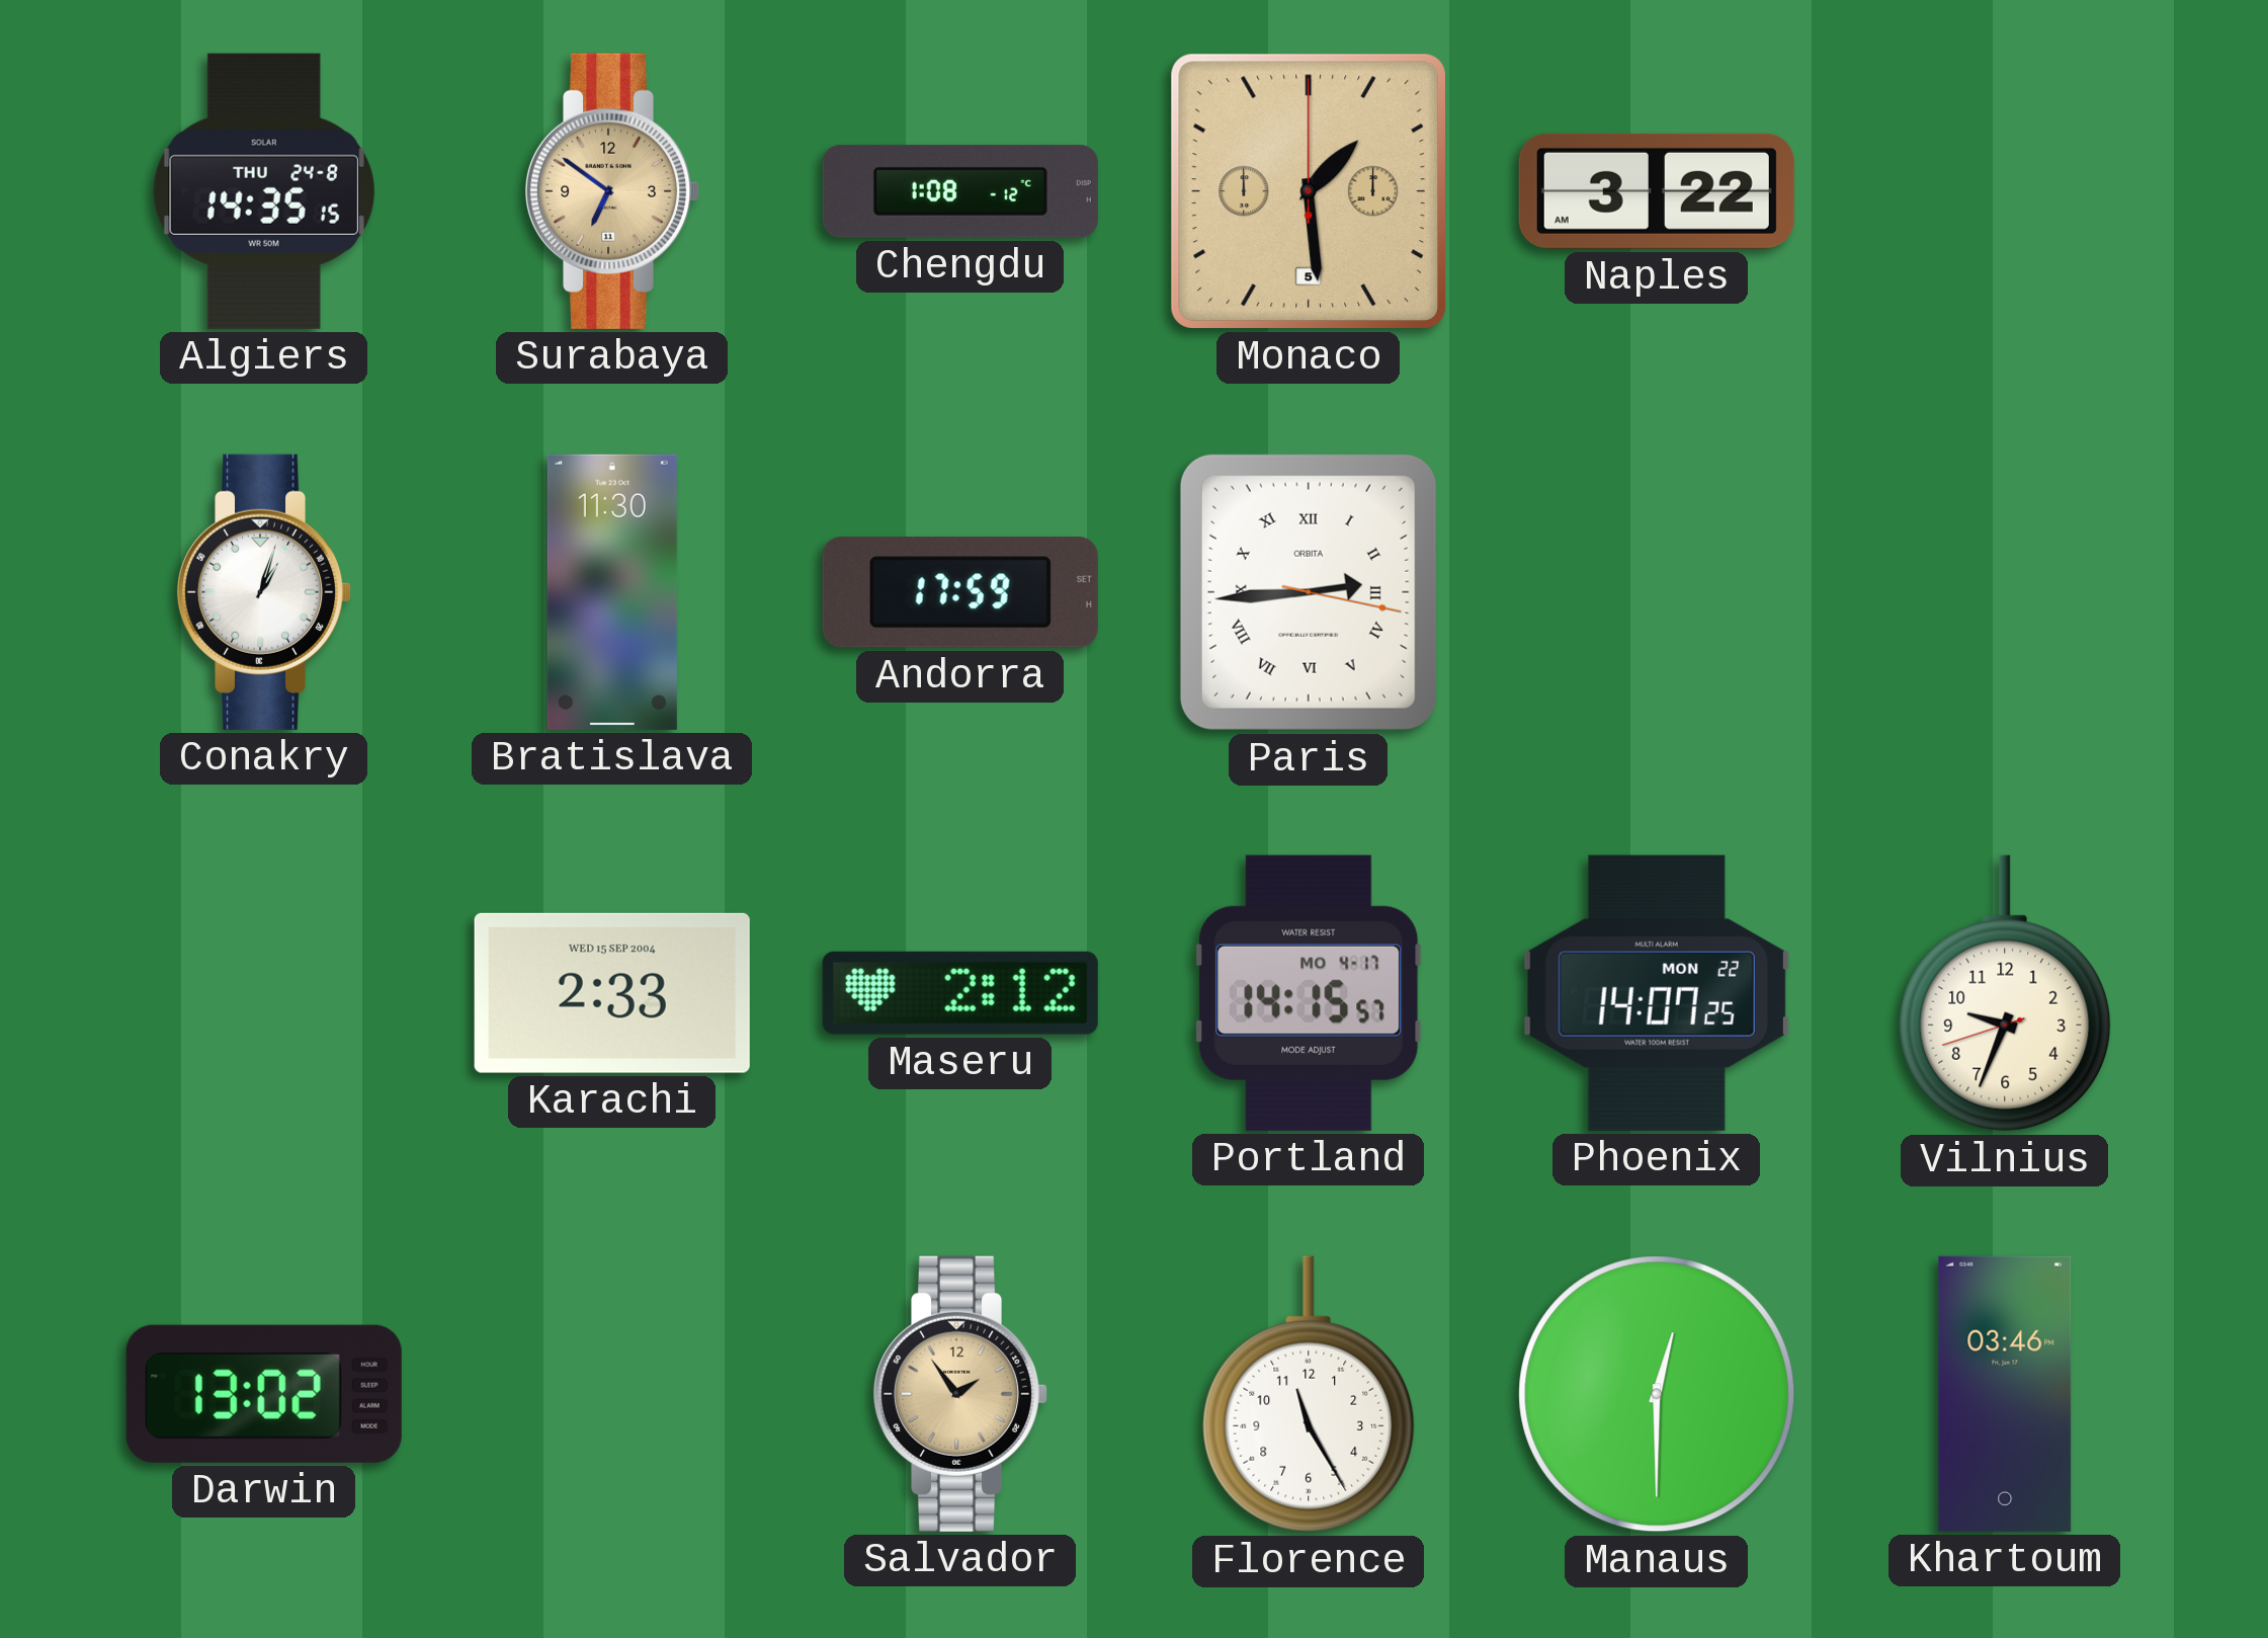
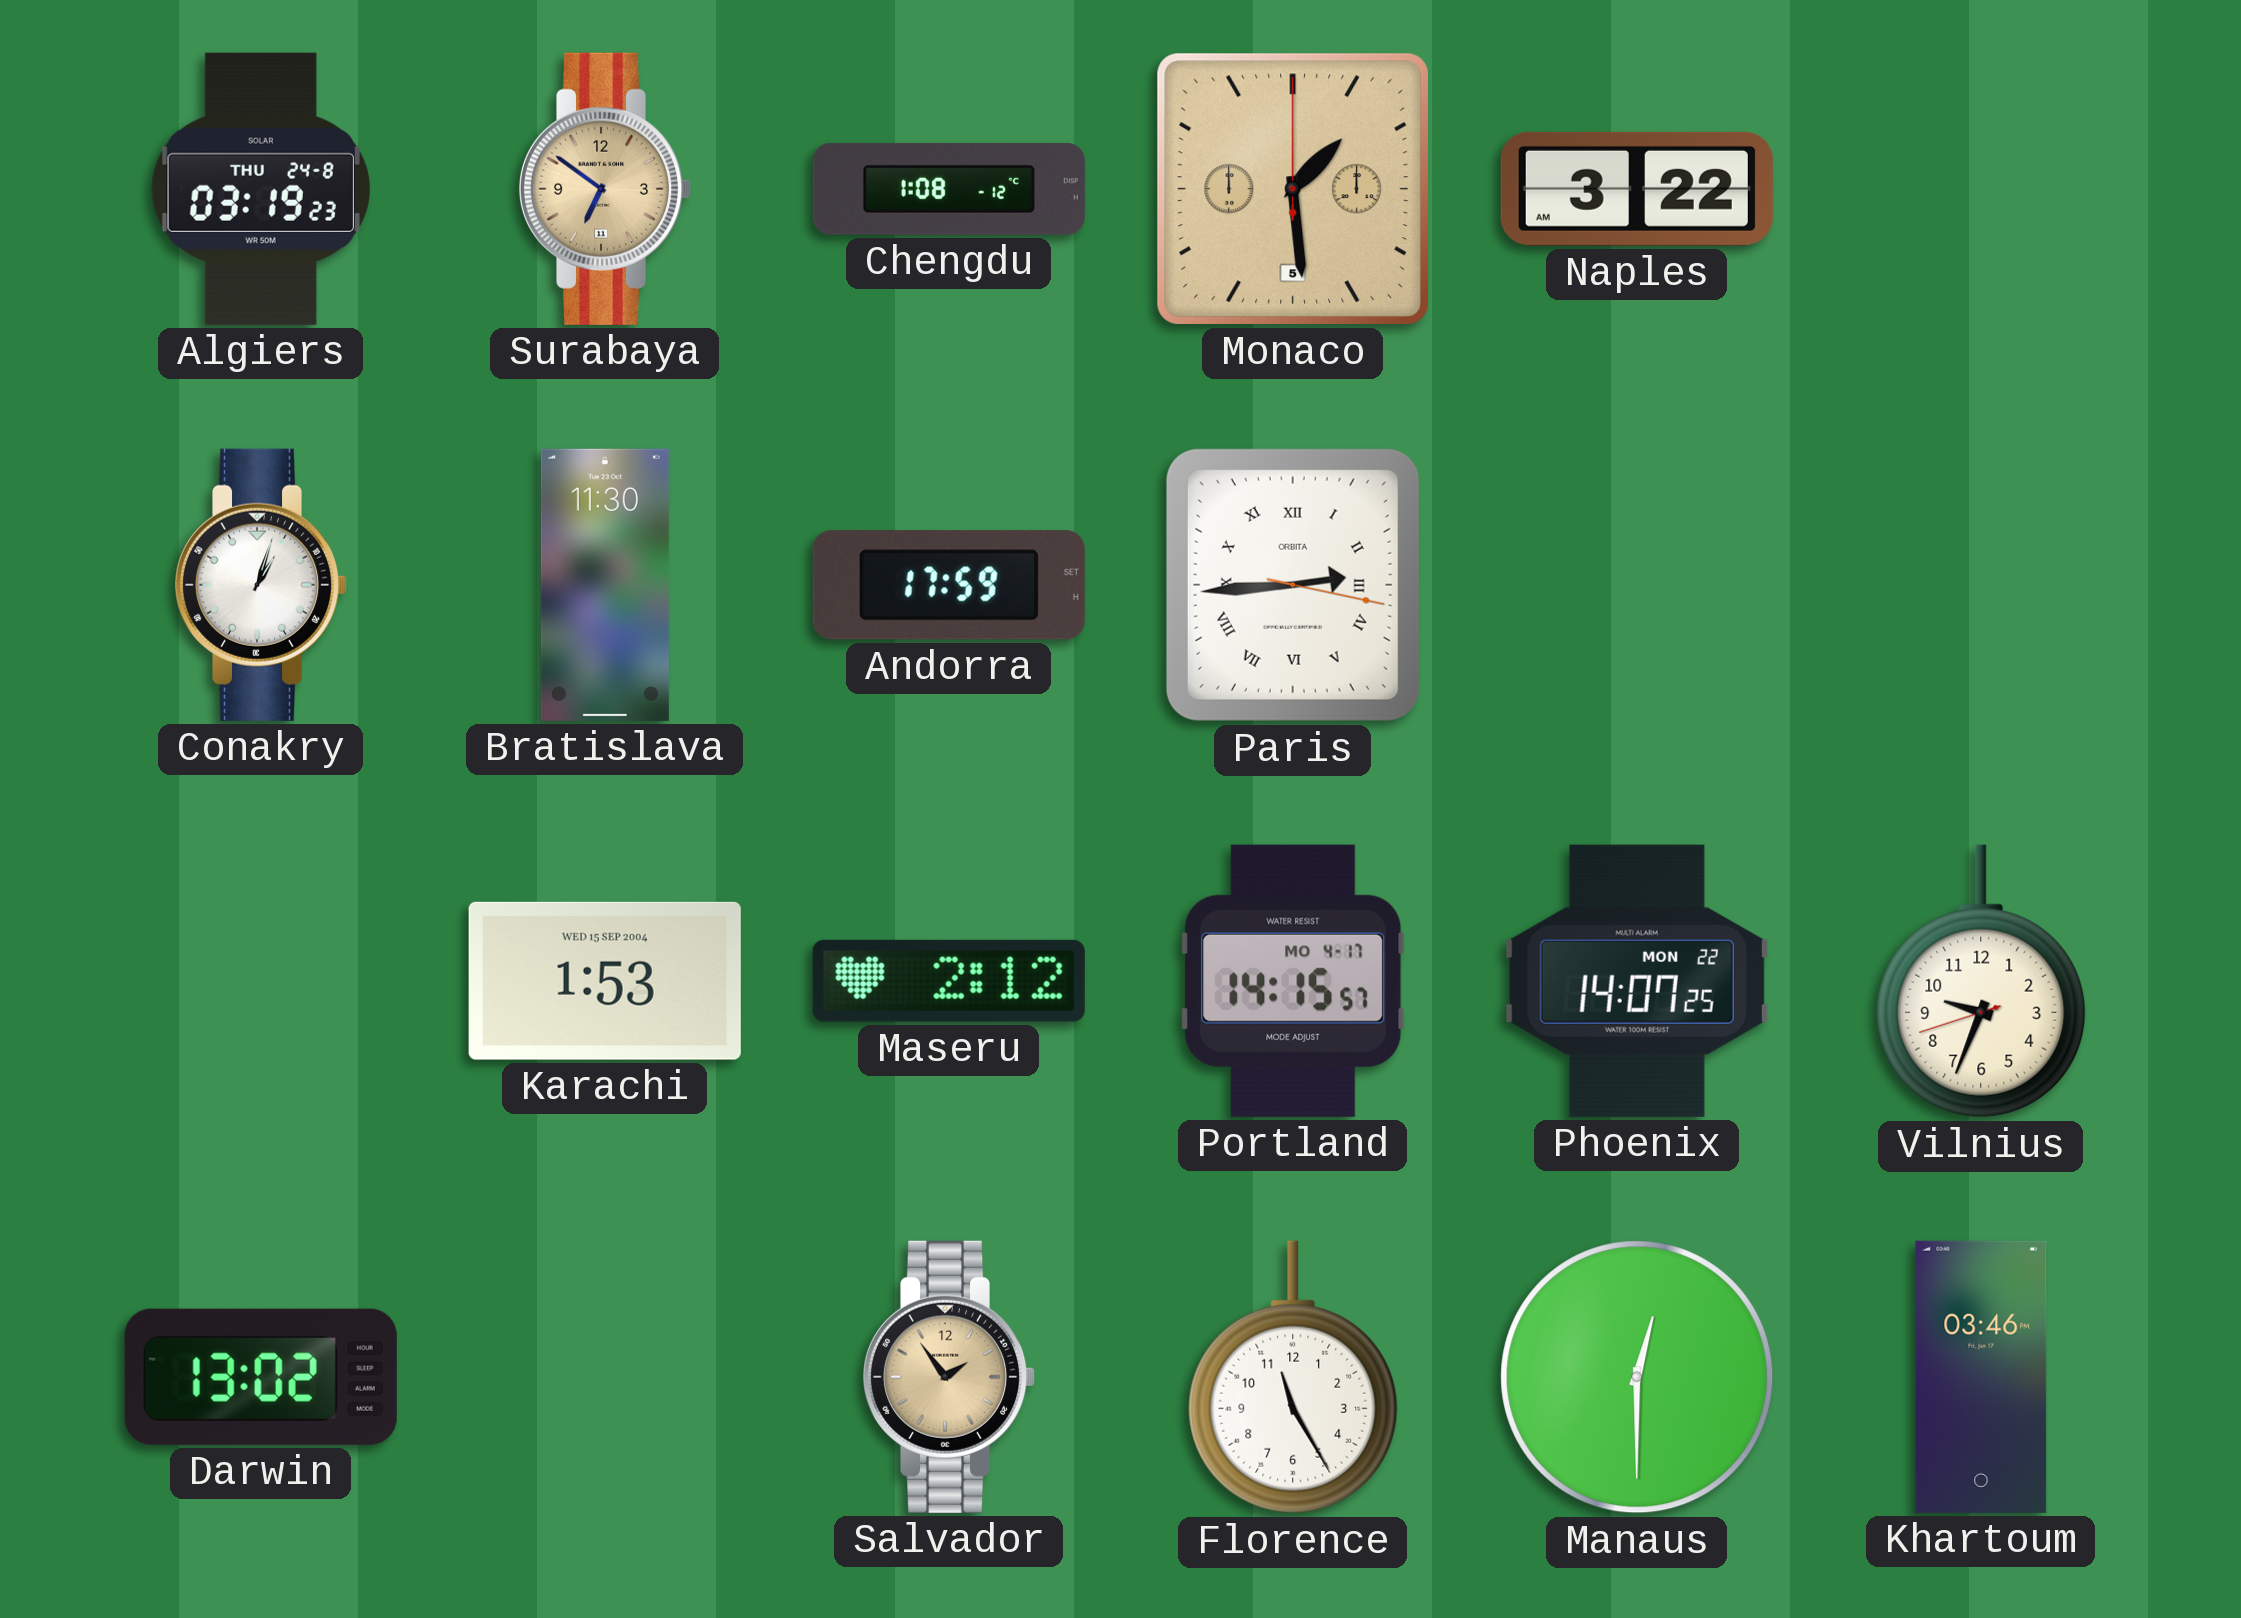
Algiers: 14:35 -> 03:19 (261, 189)
Karachi: 2:33 -> 1:53 (605, 981)
